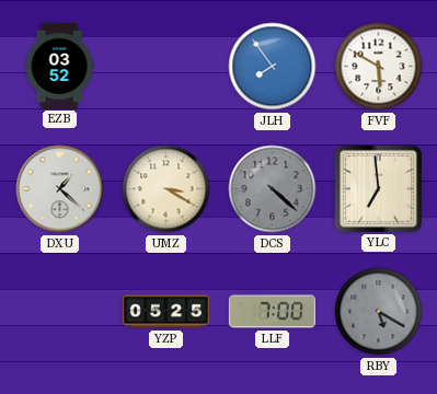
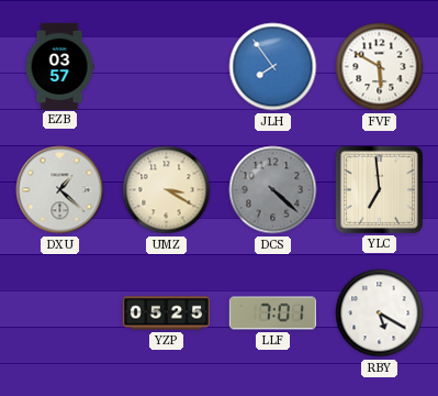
EZB: 03:52 -> 03:57 (59, 66)
LLF: 7:00 -> 7:01 (272, 313)
RBY dial: grey -> white (380, 313)
